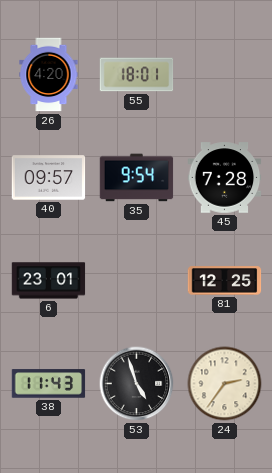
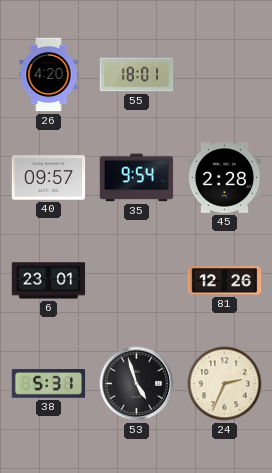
45: 7:28 -> 2:28 (225, 178)
81: 12:25 -> 12:26 (225, 281)
38: 11:43 -> 5:31 (49, 384)
24: 2:36 -> 2:34 (225, 384)
